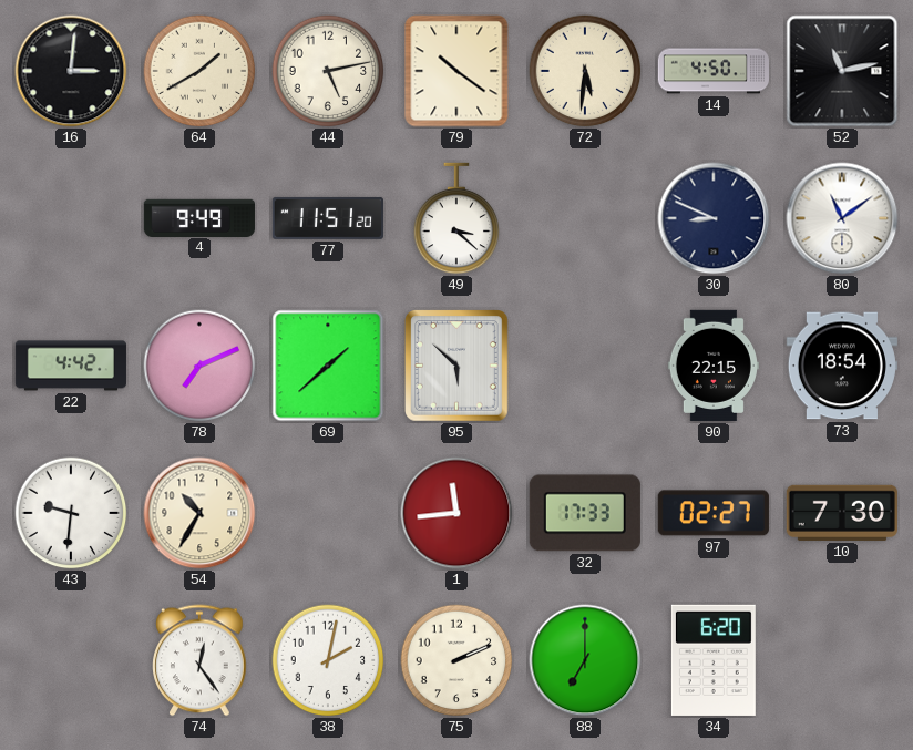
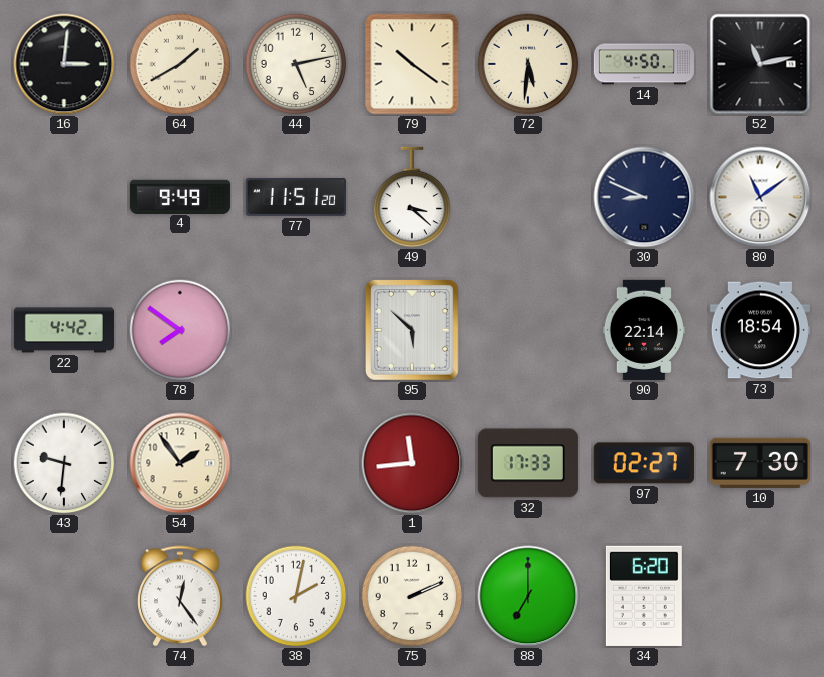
78: 7:11 -> 7:51 (180, 330)
69: 1:38 -> none (328, 366)
90: 22:15 -> 22:14 (644, 330)
54: 10:35 -> 1:54 (180, 463)
